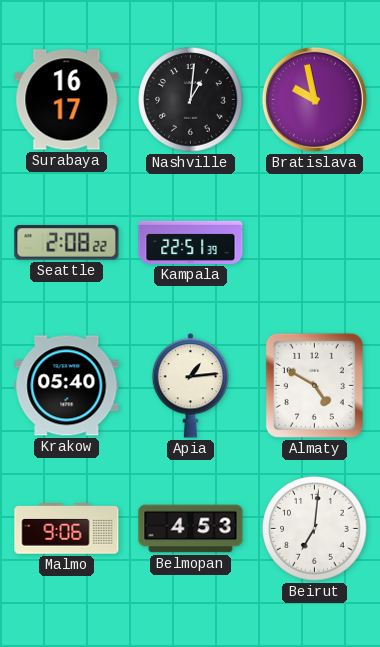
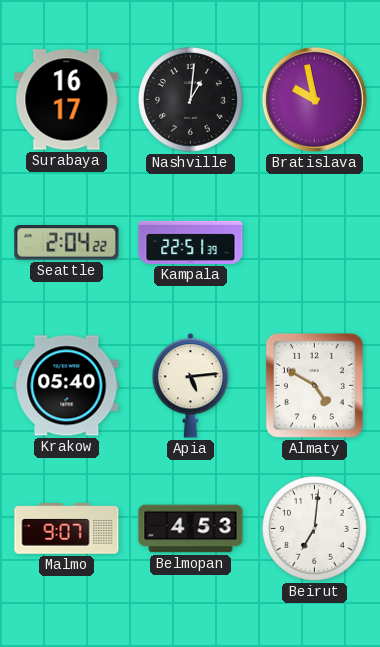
Seattle: 2:08 -> 2:04 (67, 243)
Apia: 1:14 -> 5:14 (191, 386)
Malmo: 9:06 -> 9:07 (67, 529)
